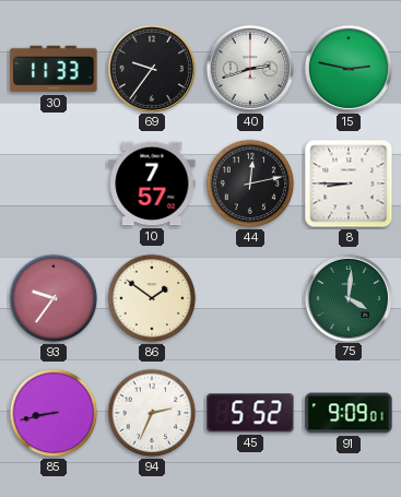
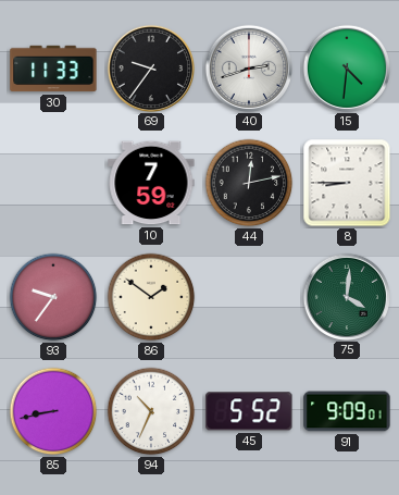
15: 2:47 -> 4:31 (346, 67)
10: 7:57 -> 7:59 (151, 183)
94: 2:34 -> 10:34 (151, 411)
